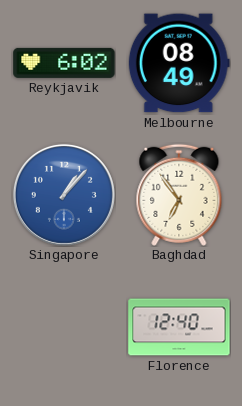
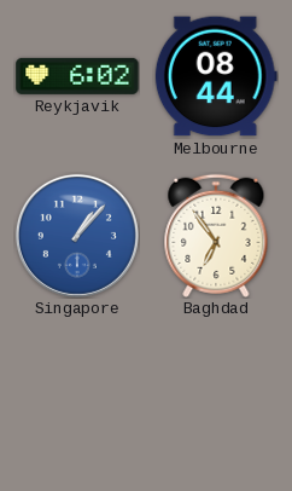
Melbourne: 08:49 -> 08:44 (216, 76)
Florence: 12:40 -> none (179, 327)
